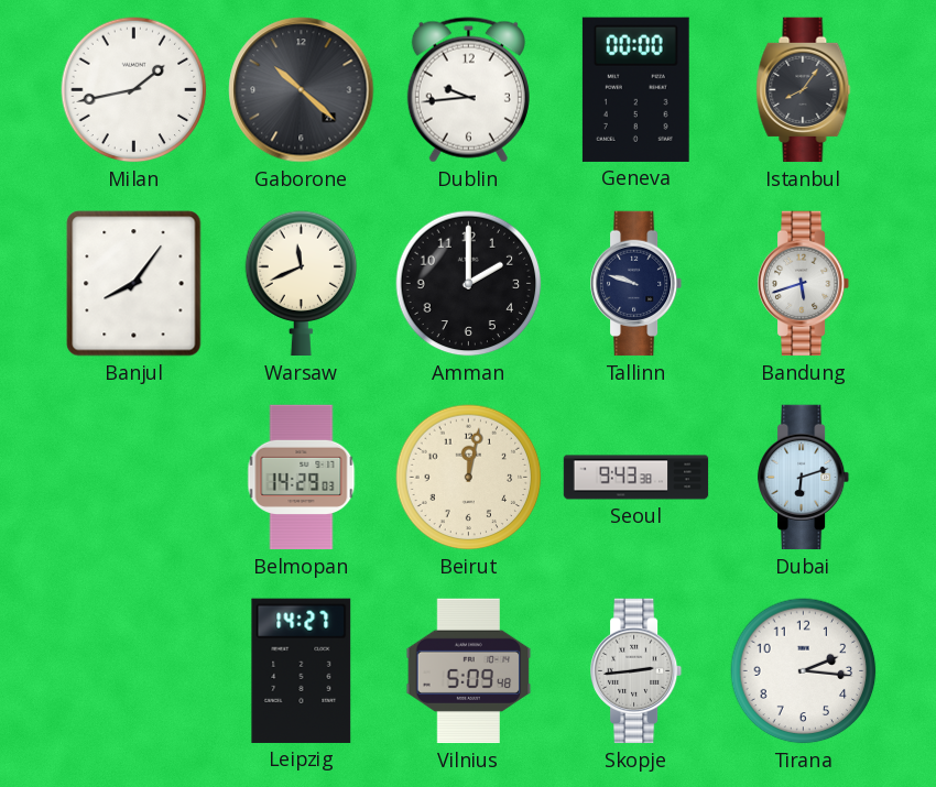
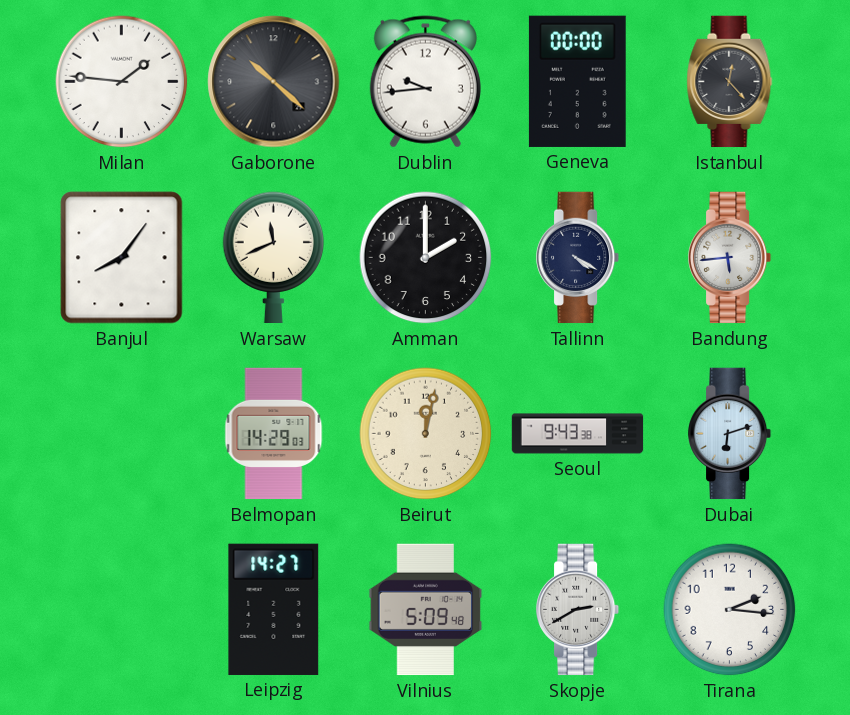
Milan: 1:43 -> 1:46 (122, 82)
Istanbul: 8:06 -> 12:23 (730, 82)
Tallinn: 9:48 -> 4:20 (578, 258)
Bandung: 5:42 -> 5:44 (730, 258)
Skopje: 2:44 -> 2:40 (578, 610)
